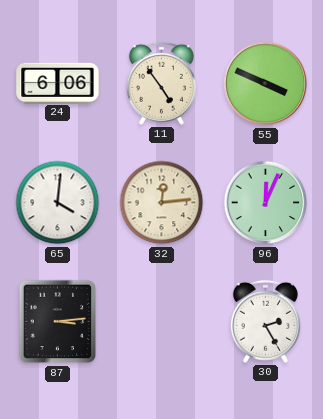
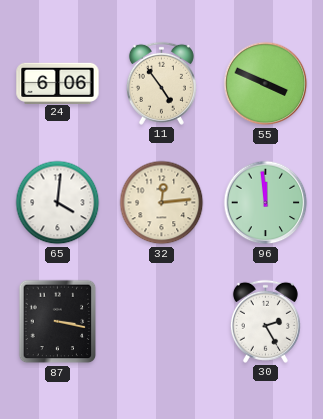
96: 12:04 -> 11:59 (266, 203)
87: 3:14 -> 3:17 (58, 322)
